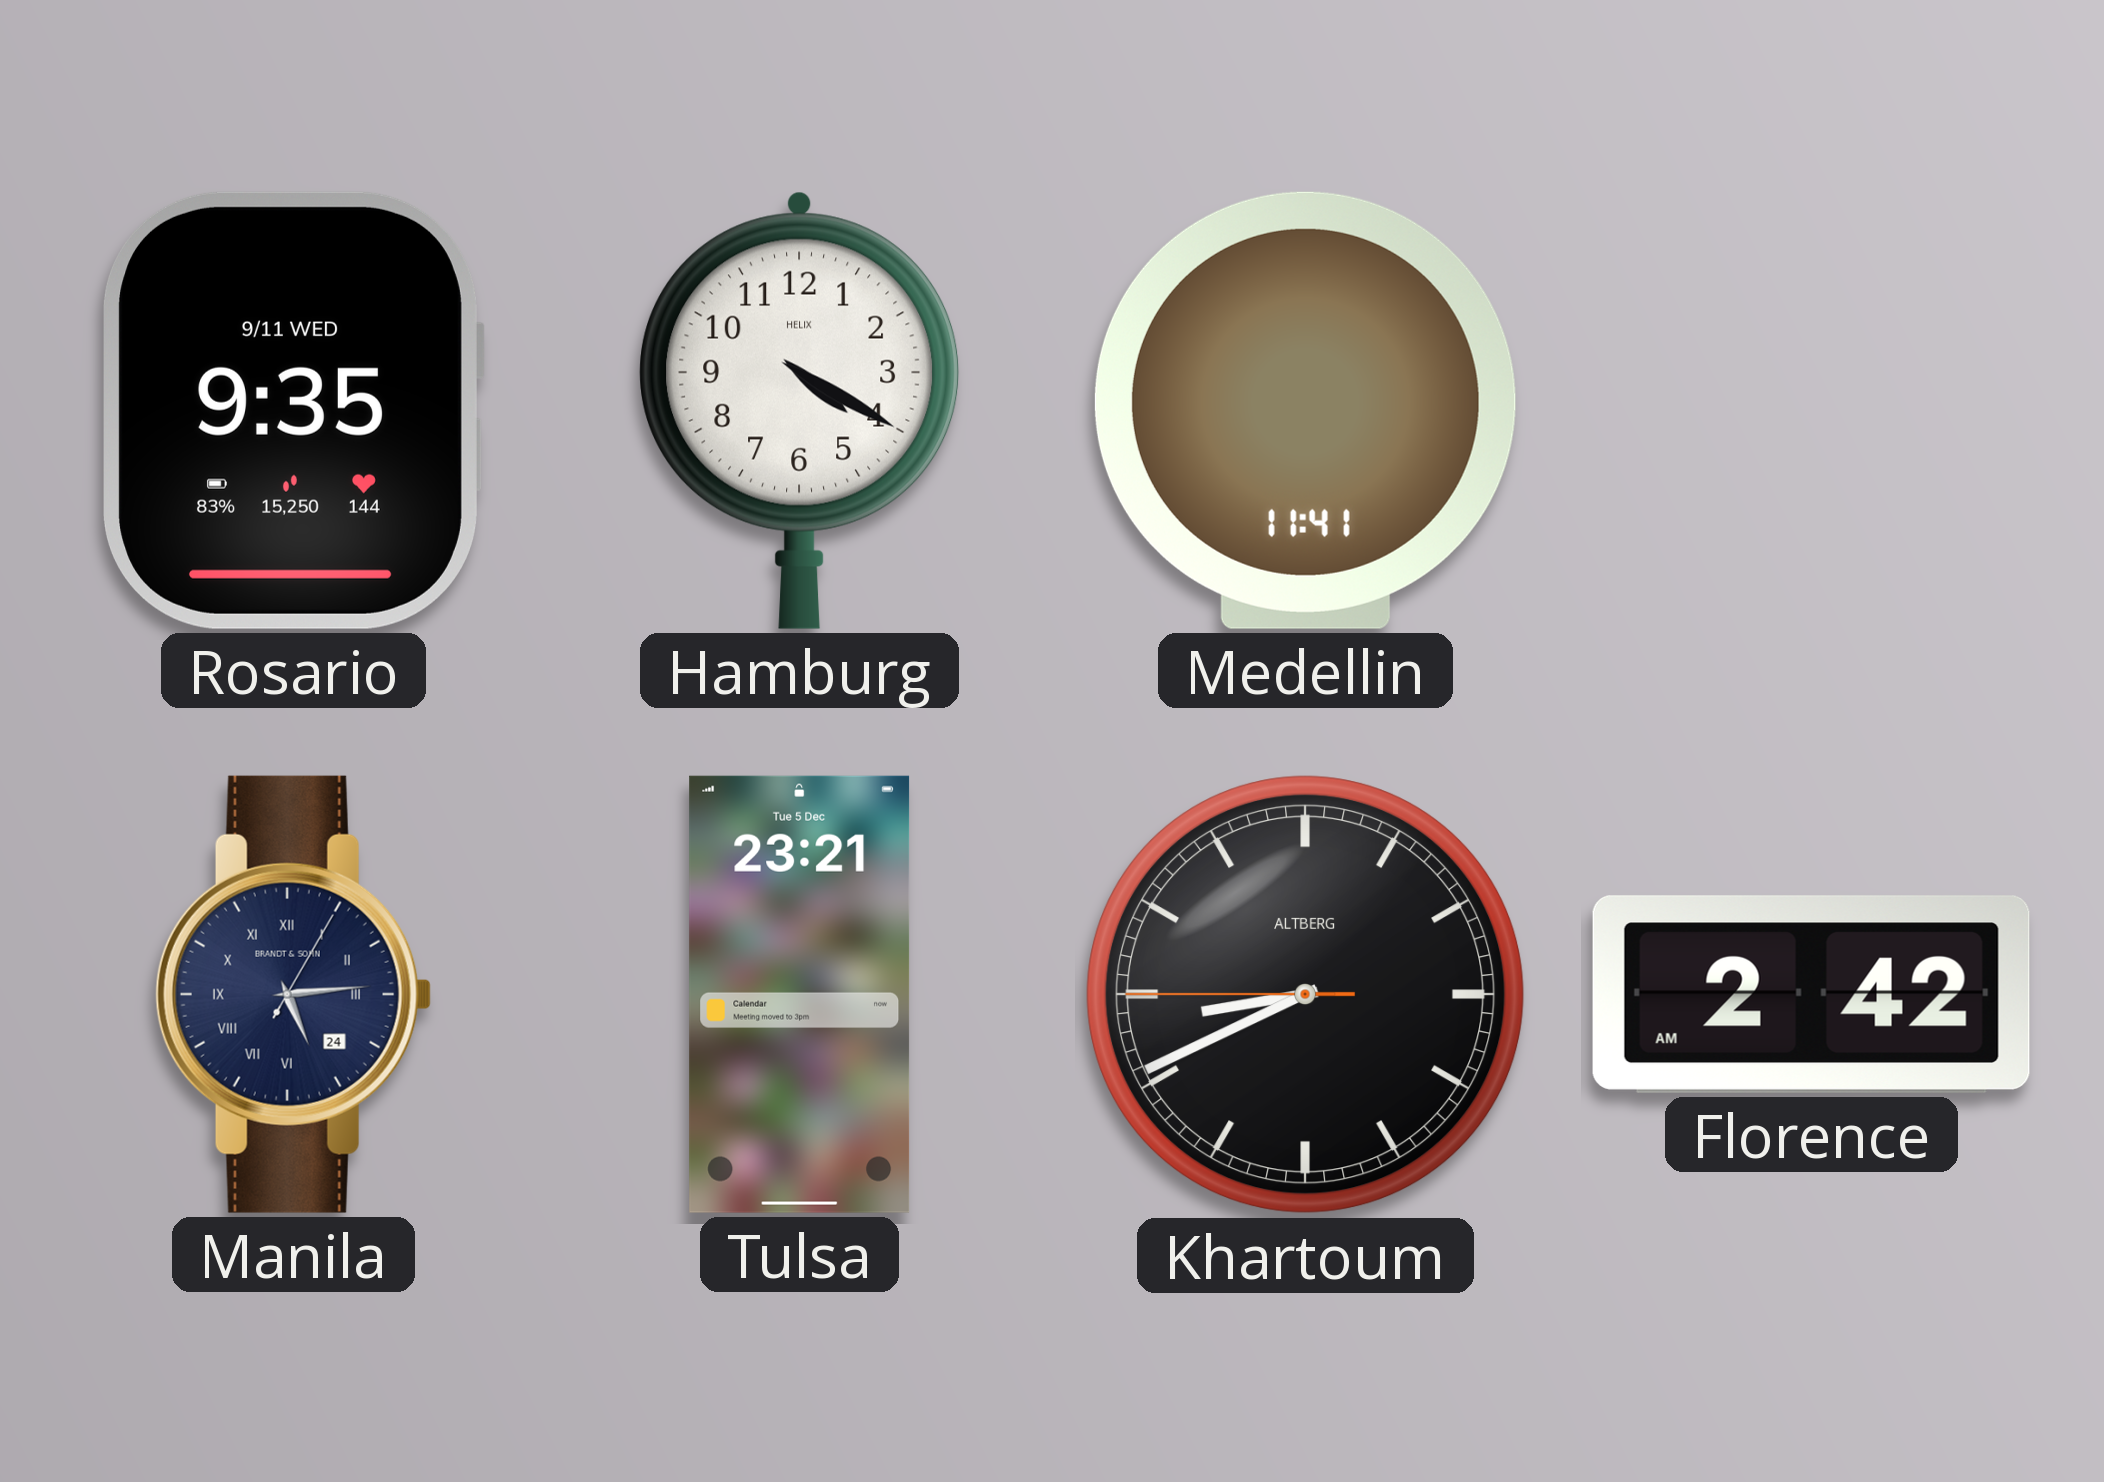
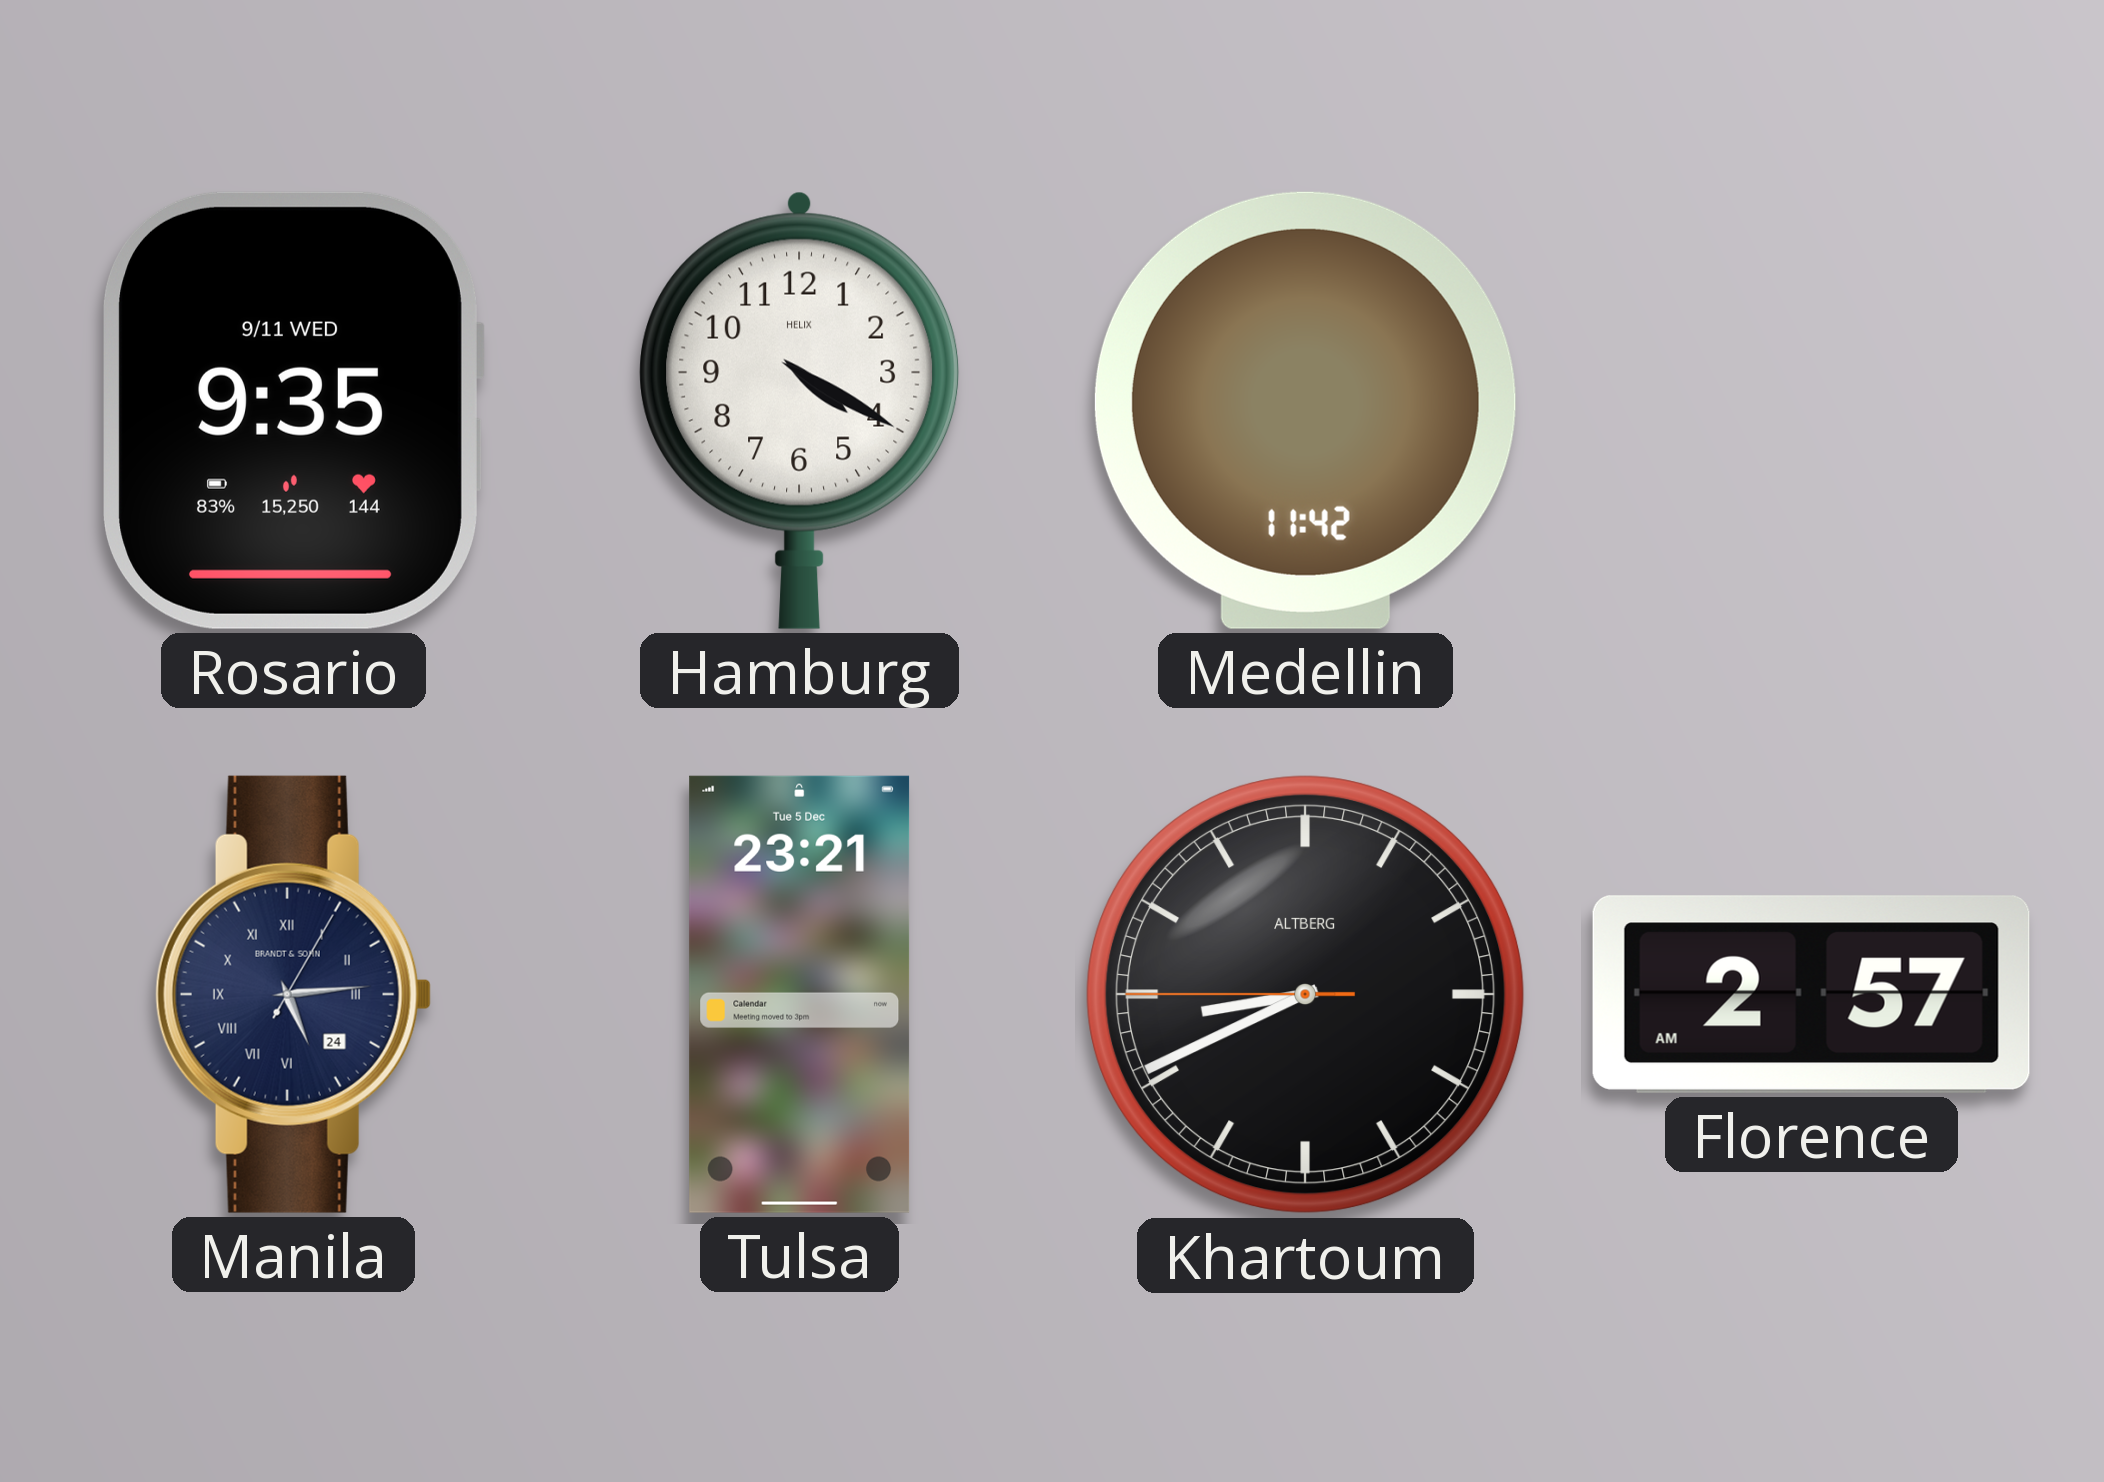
Medellin: 11:41 -> 11:42 (1305, 410)
Florence: 2:42 -> 2:57 (1811, 994)
